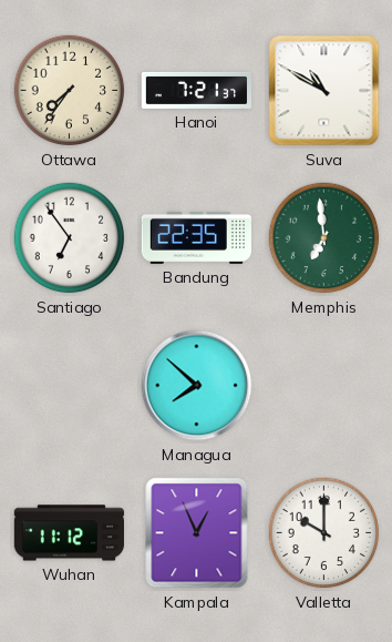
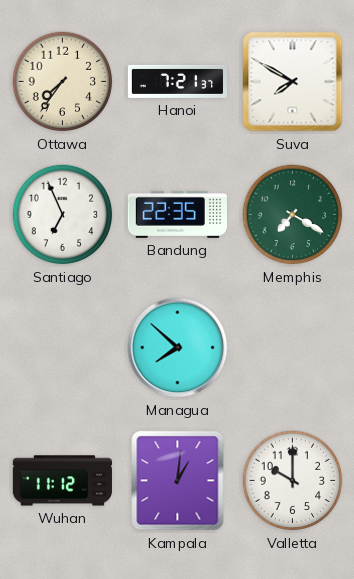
Suva: 10:50 -> 7:50 (293, 82)
Santiago: 6:54 -> 6:56 (63, 215)
Memphis: 6:59 -> 7:20 (293, 215)
Kampala: 12:56 -> 1:01 (178, 481)
